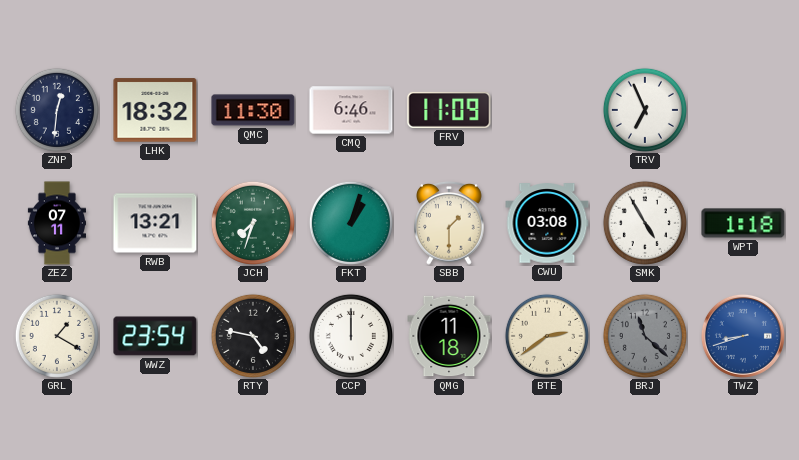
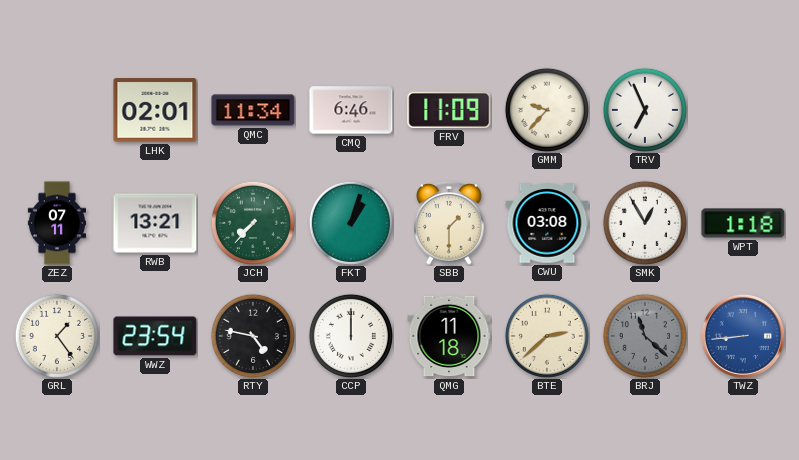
ZNP: 12:31 -> none (57, 110)
LHK: 18:32 -> 02:01 (155, 110)
QMC: 11:30 -> 11:34 (253, 110)
GMM: none -> 9:37 (547, 110)
JCH: 7:33 -> 7:37 (253, 223)
SMK: 4:55 -> 12:55 (645, 223)
GRL: 1:20 -> 1:24 (57, 336)
BTE: 2:39 -> 2:38 (547, 336)
TWZ: 8:42 -> 8:44 (743, 336)
